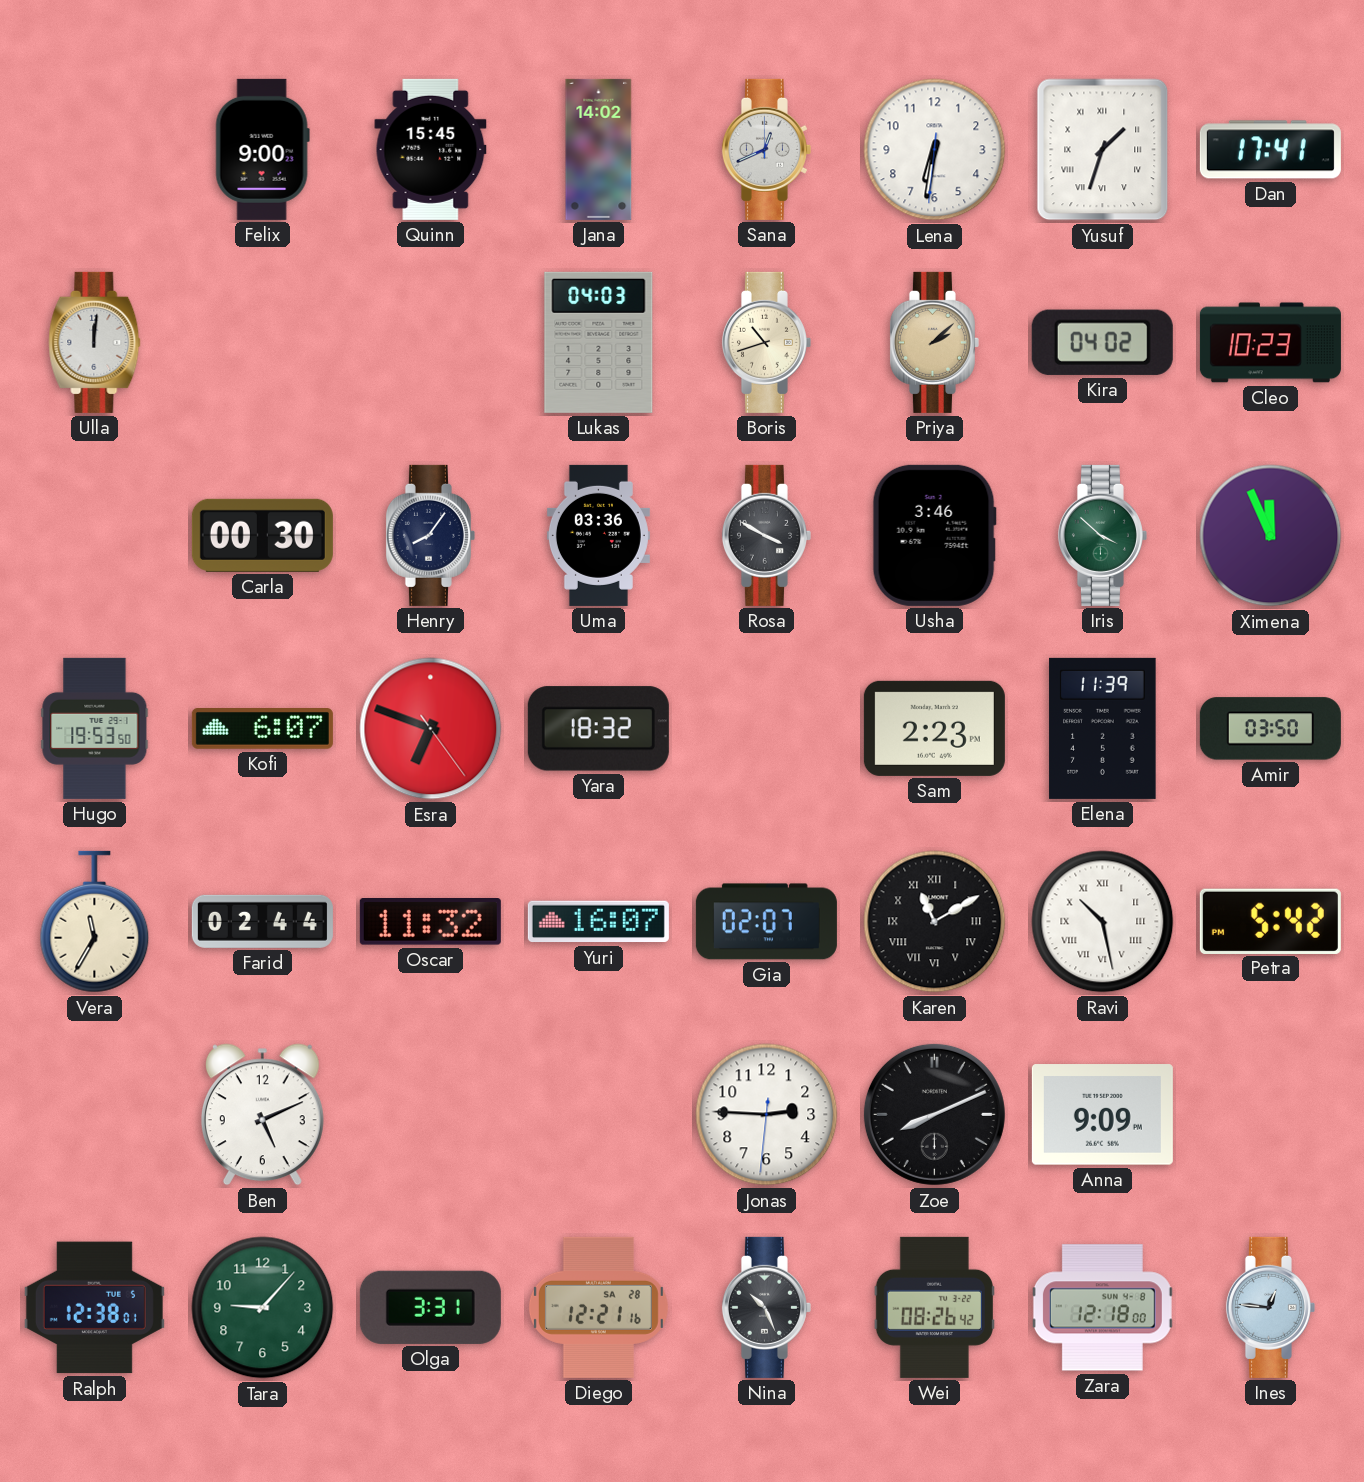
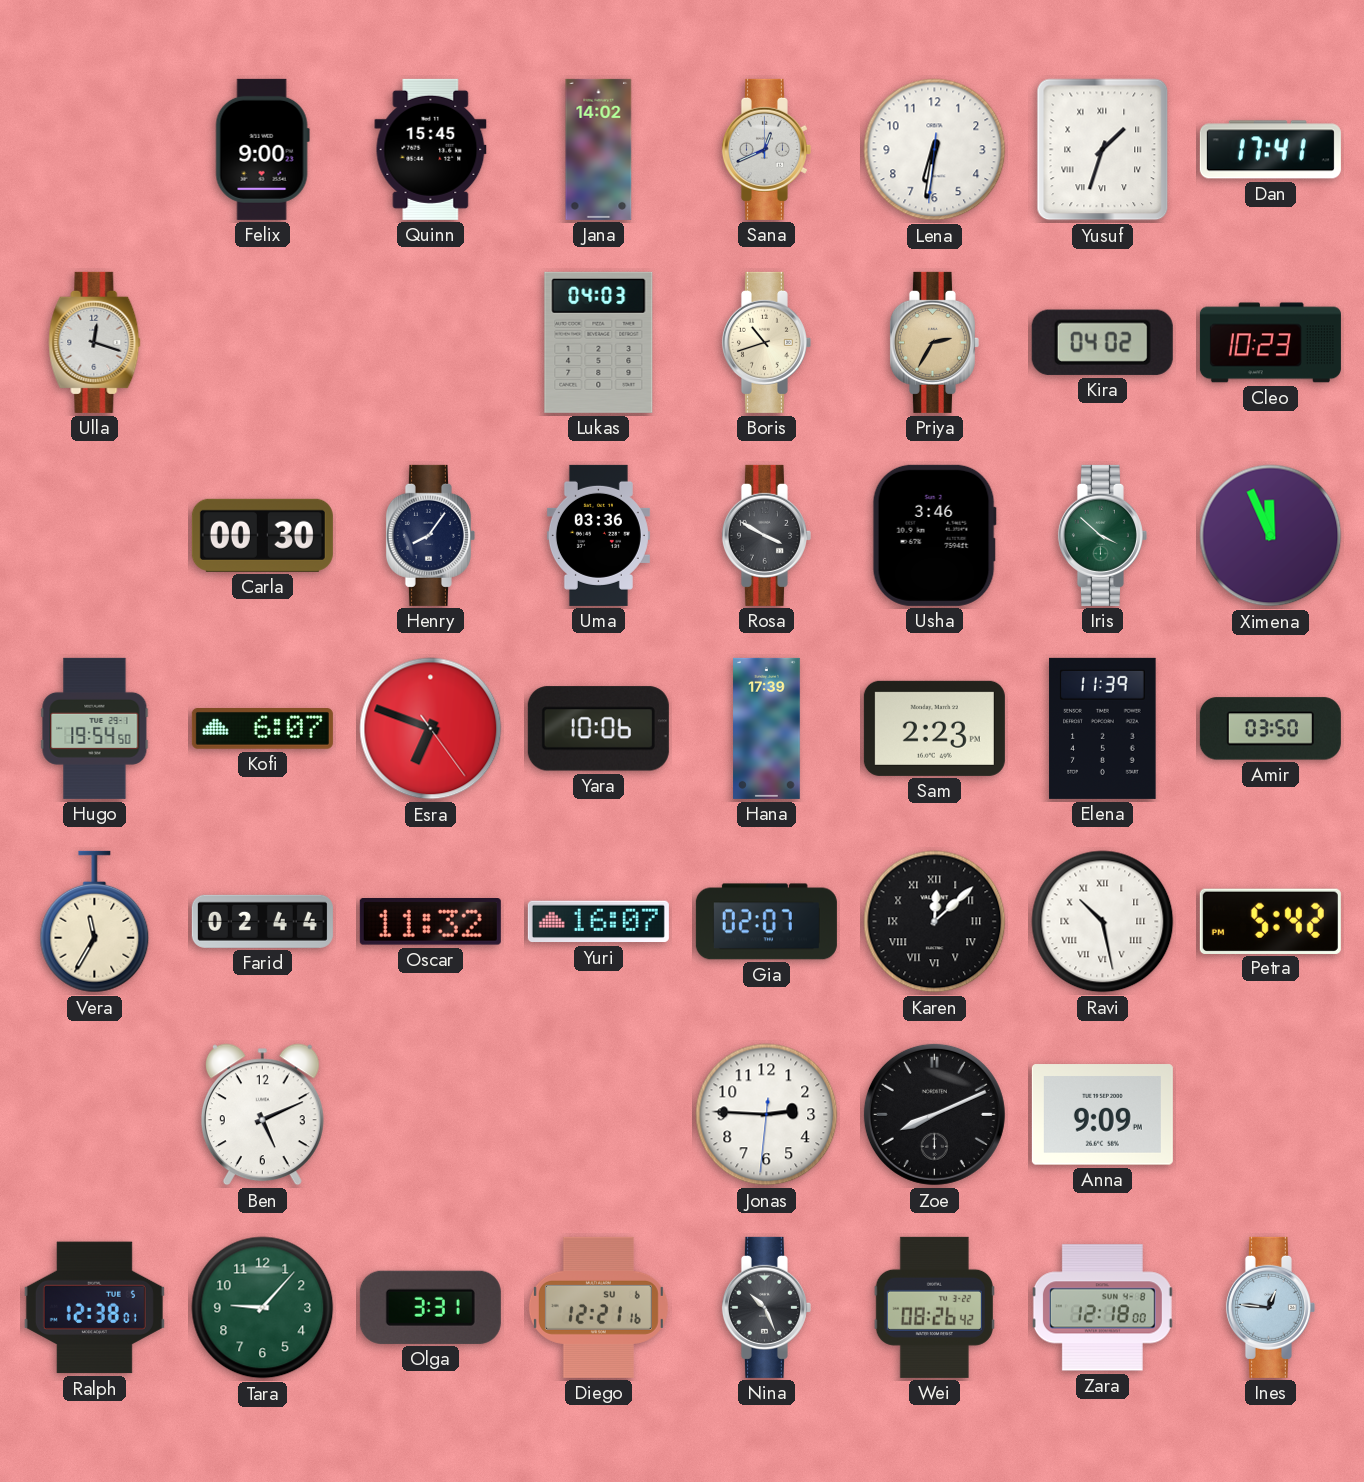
Ulla: 12:01 -> 12:18 (95, 342)
Priya: 2:08 -> 2:35 (934, 342)
Hugo: 19:53 -> 19:54 (95, 728)
Yara: 18:32 -> 10:06 (598, 729)
Hana: none -> 17:39 (767, 728)
Karen: 11:10 -> 12:08 (935, 922)
Diego date: SA 28 -> SU 6 (598, 1307)
